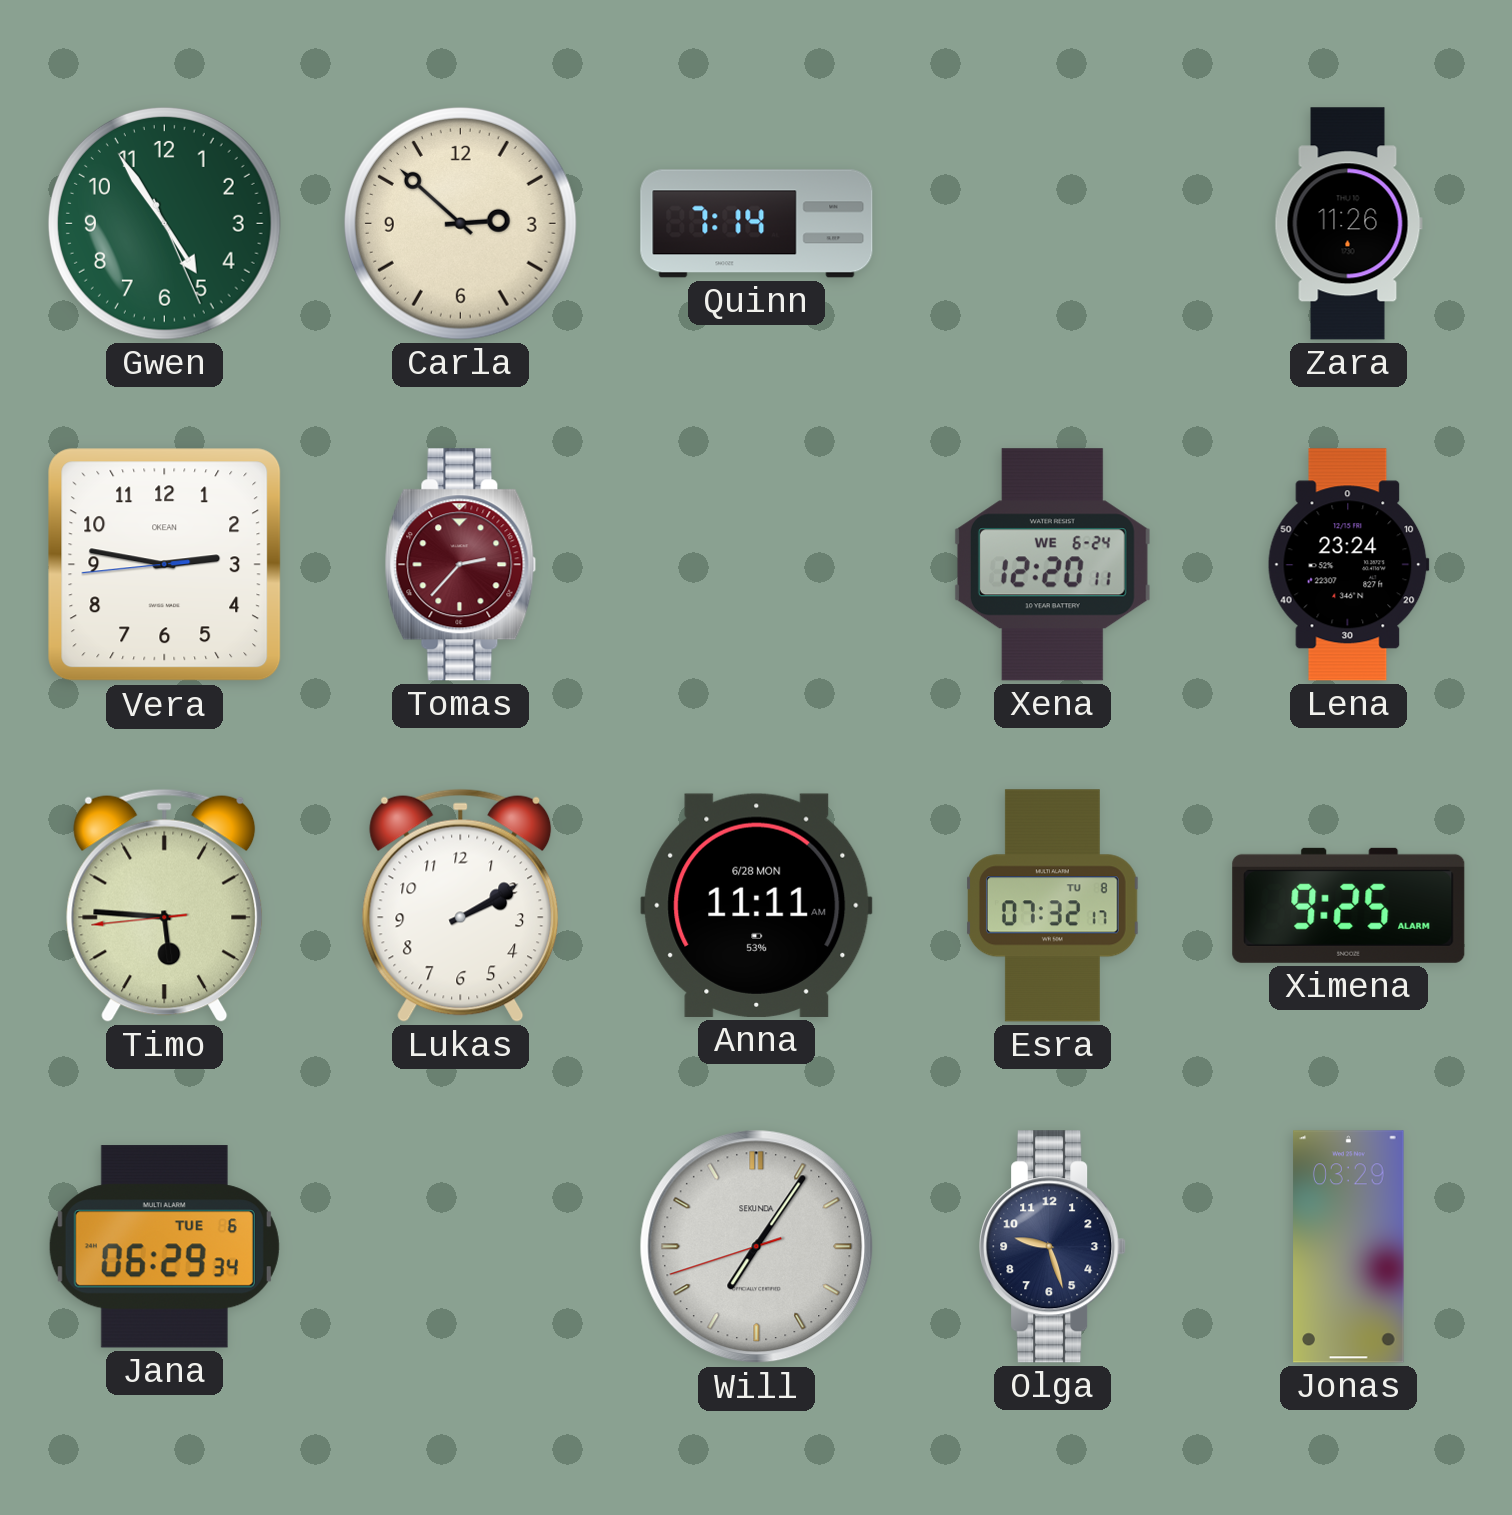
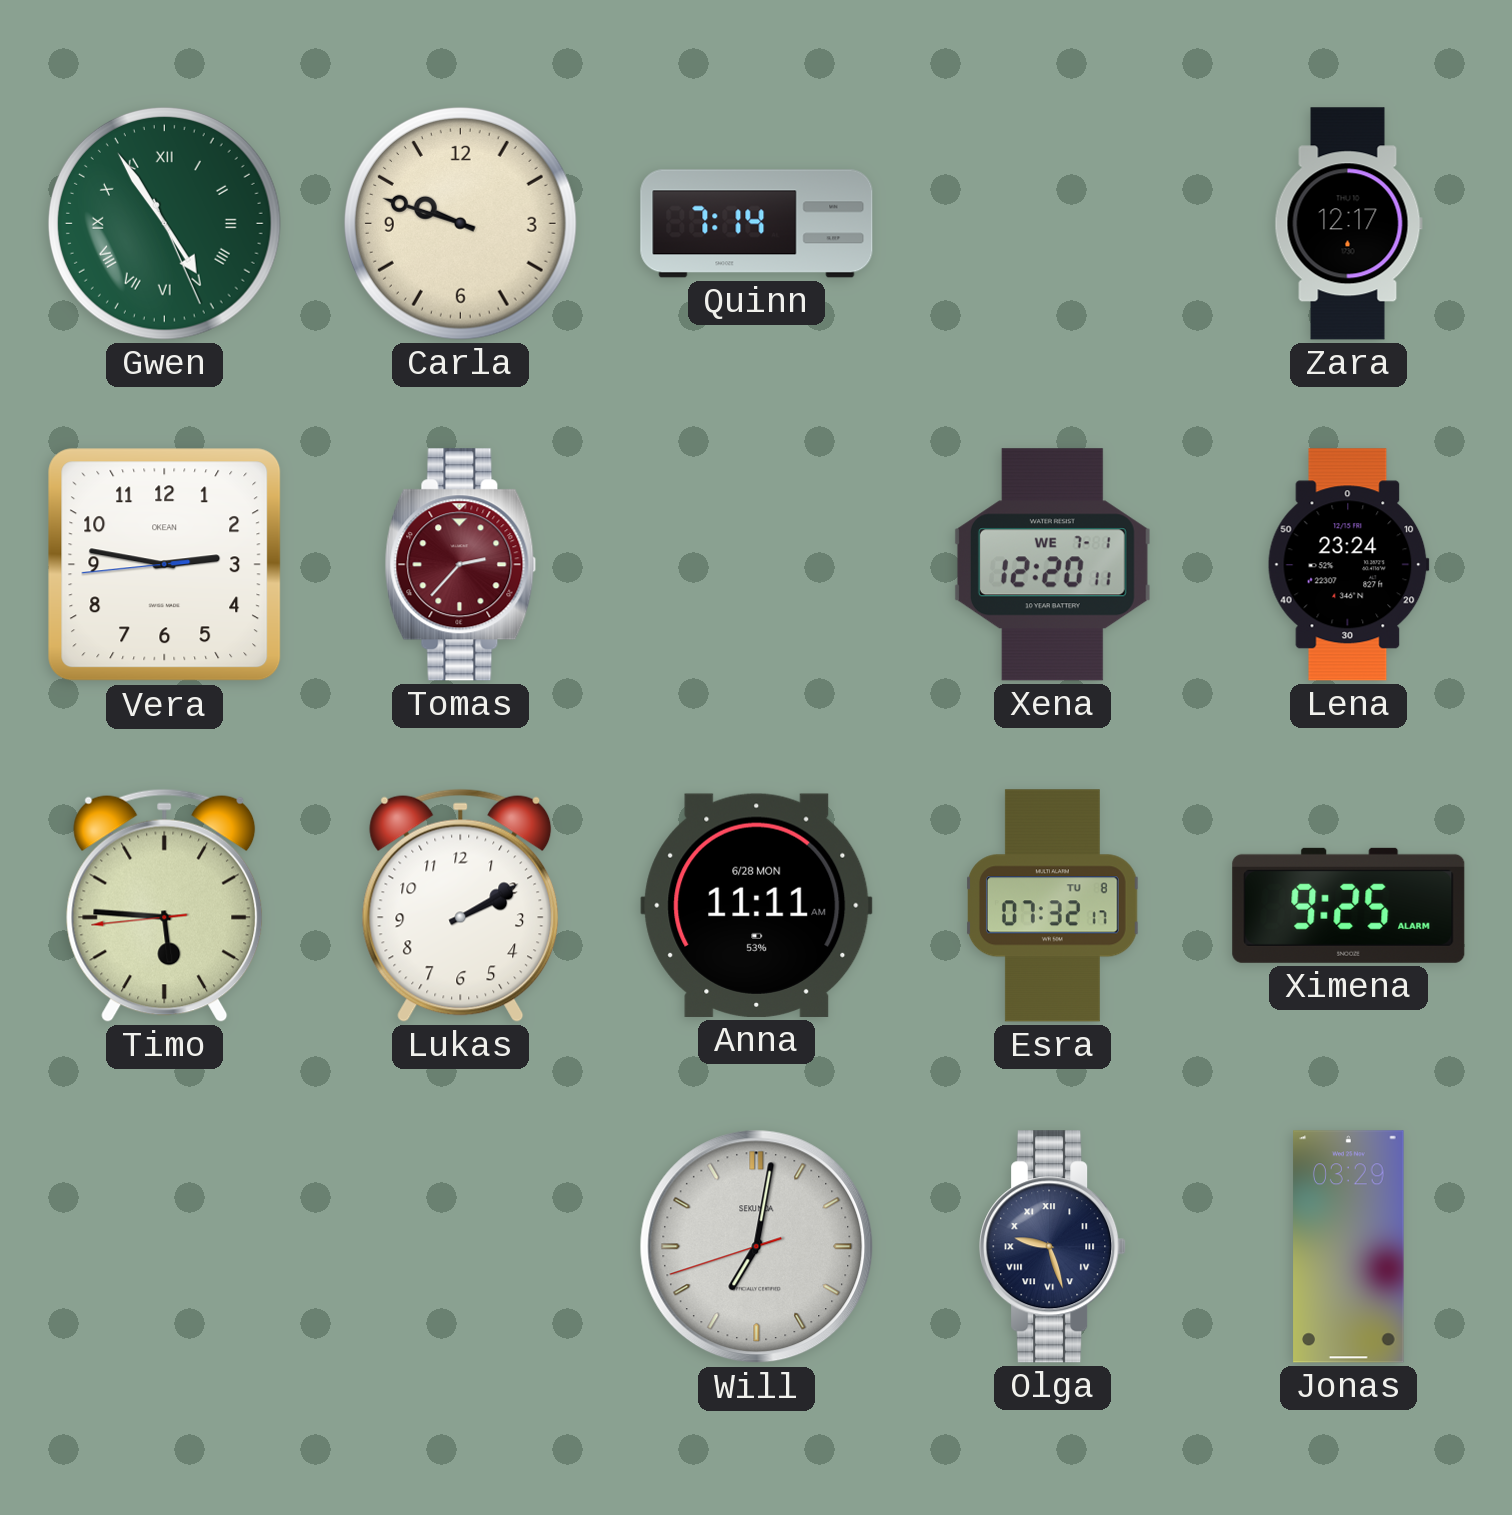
Gwen numerals: Arabic -> Roman (164, 223)
Carla: 2:52 -> 9:48 (460, 223)
Zara: 11:26 -> 12:17 (1348, 224)
Xena date: WE 6-24 -> WE 7-1 (1052, 565)
Jana: 06:29 -> none (164, 1247)
Will: 7:05 -> 7:01 (757, 1247)
Olga numerals: Arabic -> Roman (1053, 1247)
